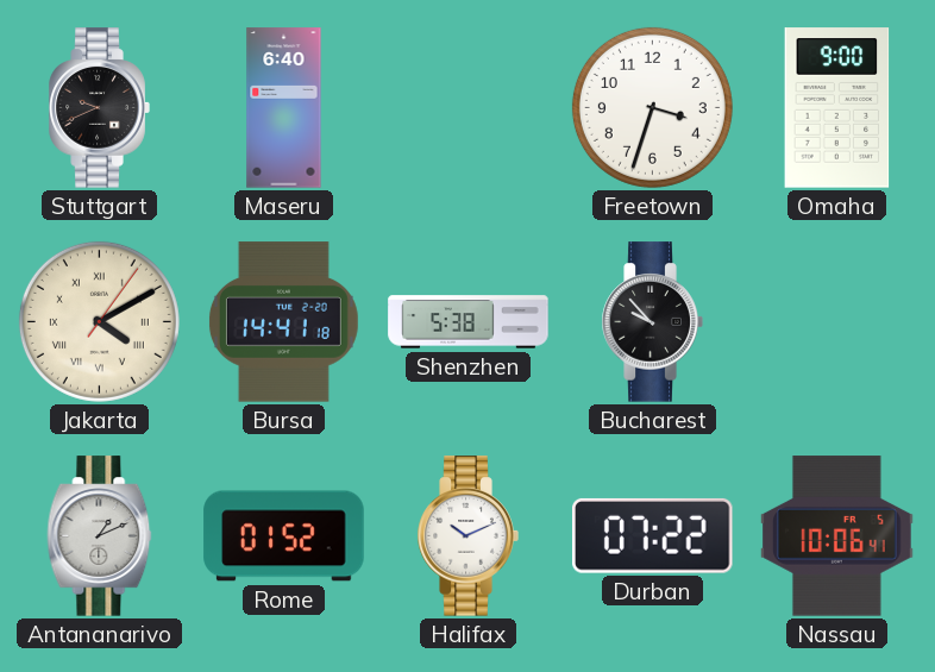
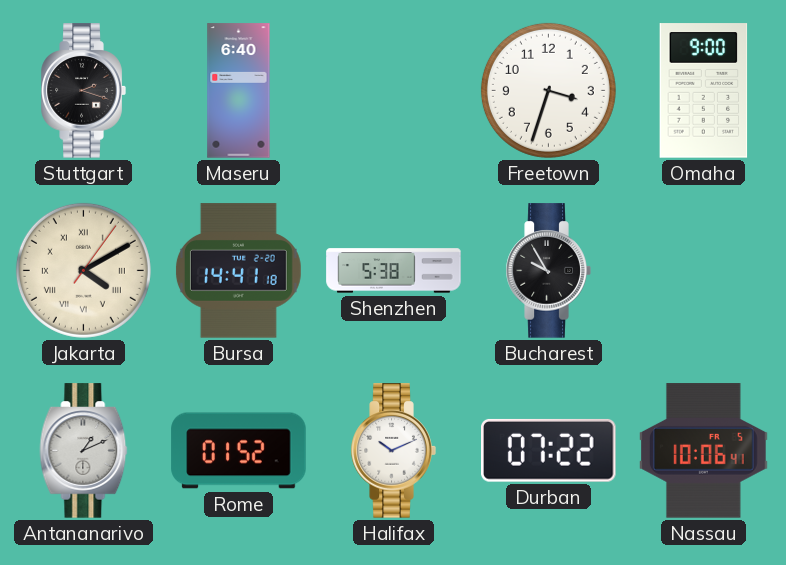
Stuttgart: 9:41 -> 2:18 (83, 91)
Bucharest: 9:53 -> 9:55 (548, 271)
